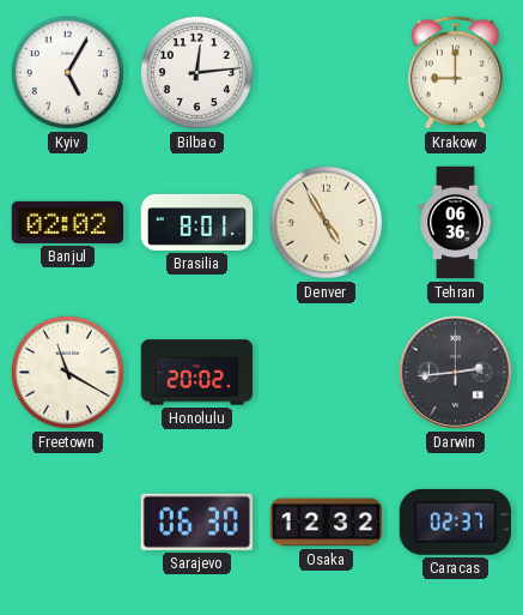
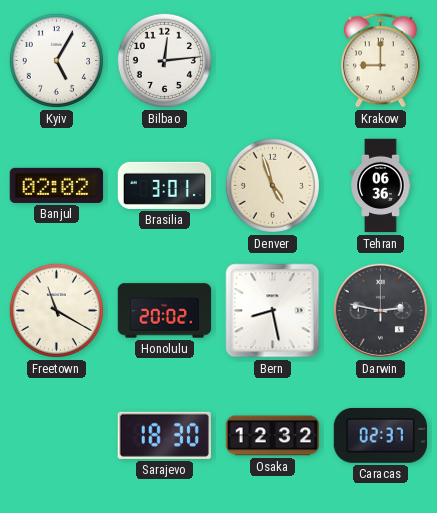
Brasilia: 8:01 -> 3:01 (165, 185)
Denver: 4:55 -> 4:57 (272, 185)
Bern: none -> 8:28 (273, 311)
Darwin: 2:44 -> 2:47 (380, 310)
Sarajevo: 06:30 -> 18:30 (164, 435)
